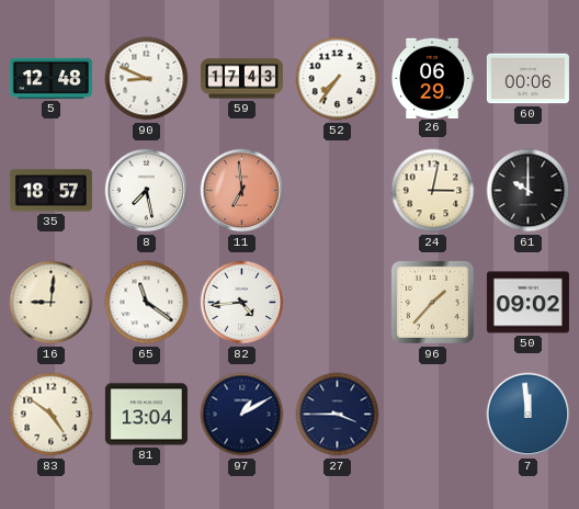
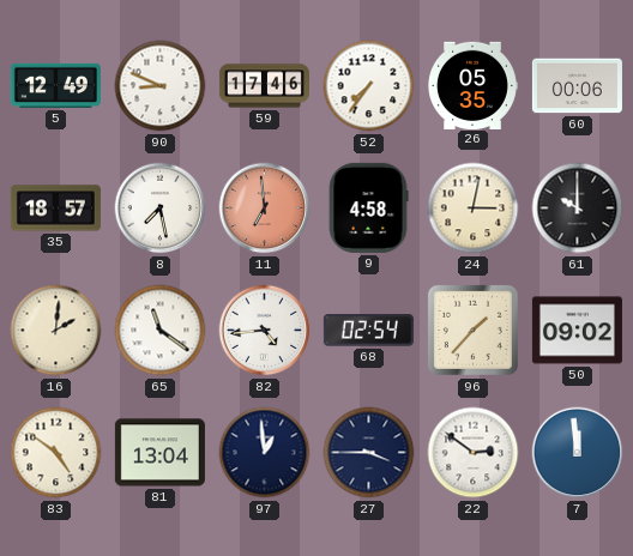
5: 12:48 -> 12:49 (55, 85)
59: 17:43 -> 17:46 (264, 86)
26: 06:29 -> 05:35 (472, 85)
9: none -> 4:58 (368, 207)
16: 9:01 -> 2:01 (56, 331)
68: none -> 02:54 (368, 331)
97: 1:10 -> 12:59 (265, 453)
22: none -> 2:51 (474, 453)
